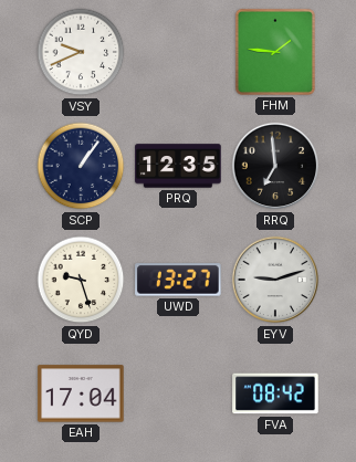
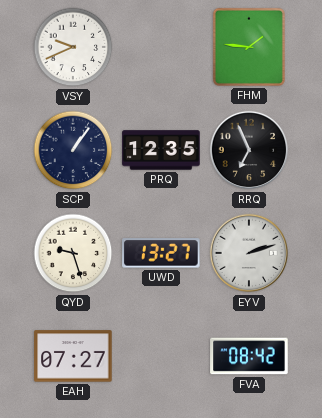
RRQ: 6:59 -> 6:56 (249, 150)
EYV: 9:12 -> 2:12 (249, 253)
EAH: 17:04 -> 07:27 (73, 356)
